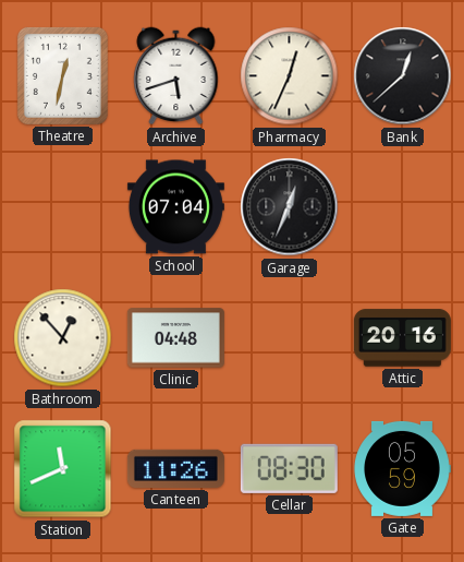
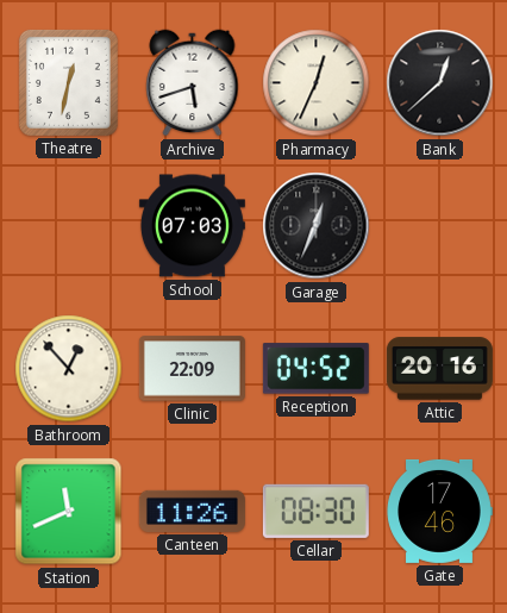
School: 07:04 -> 07:03 (192, 226)
Clinic: 04:48 -> 22:09 (192, 369)
Reception: none -> 04:52 (315, 369)
Gate: 05:59 -> 17:46 (439, 511)
